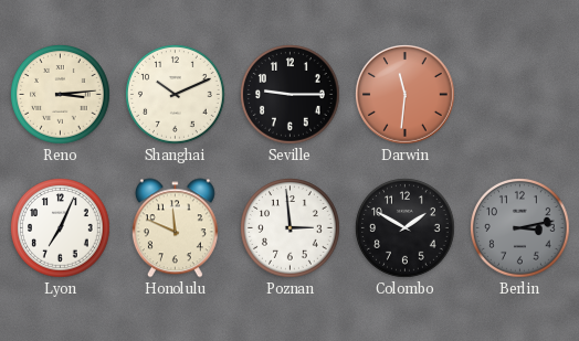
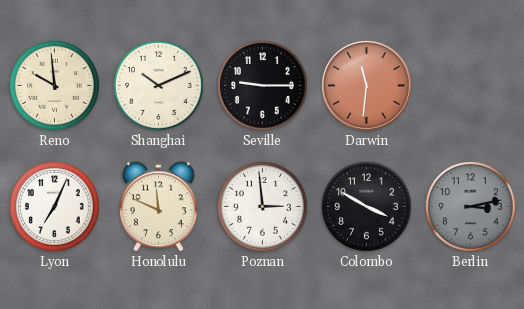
Reno: 3:14 -> 9:59 (55, 86)
Colombo: 1:50 -> 3:50 (367, 207)
